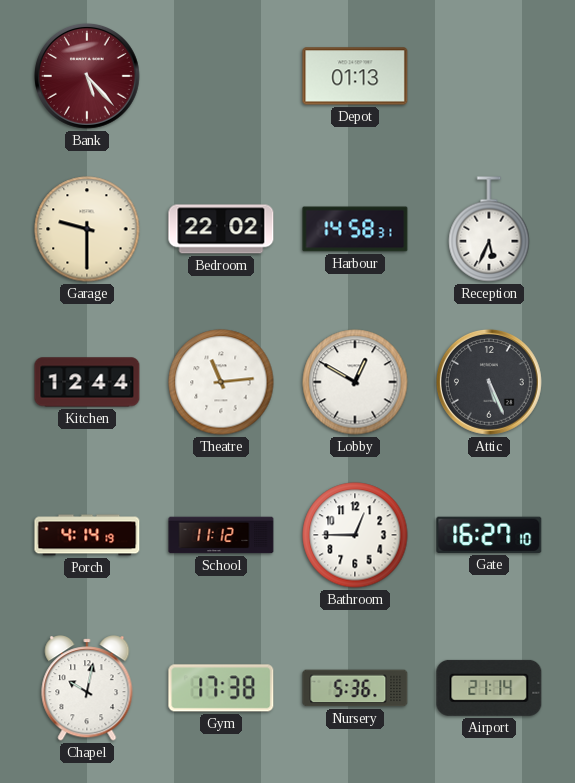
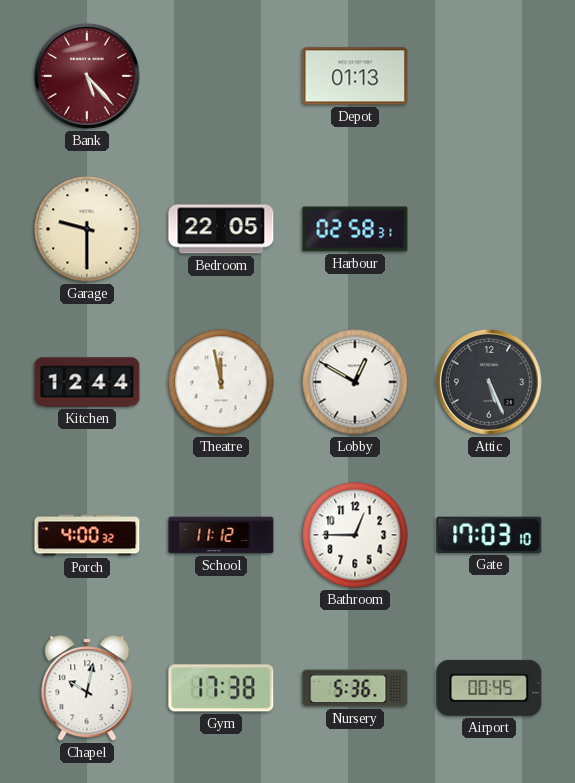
Bedroom: 22:02 -> 22:05 (221, 229)
Harbour: 14:58 -> 02:58 (355, 229)
Reception: 5:34 -> none (489, 229)
Theatre: 11:14 -> 11:58 (221, 382)
Porch: 4:14 -> 4:00 (87, 535)
Gate: 16:27 -> 17:03 (489, 535)
Airport: 21:14 -> 00:45 (489, 688)
